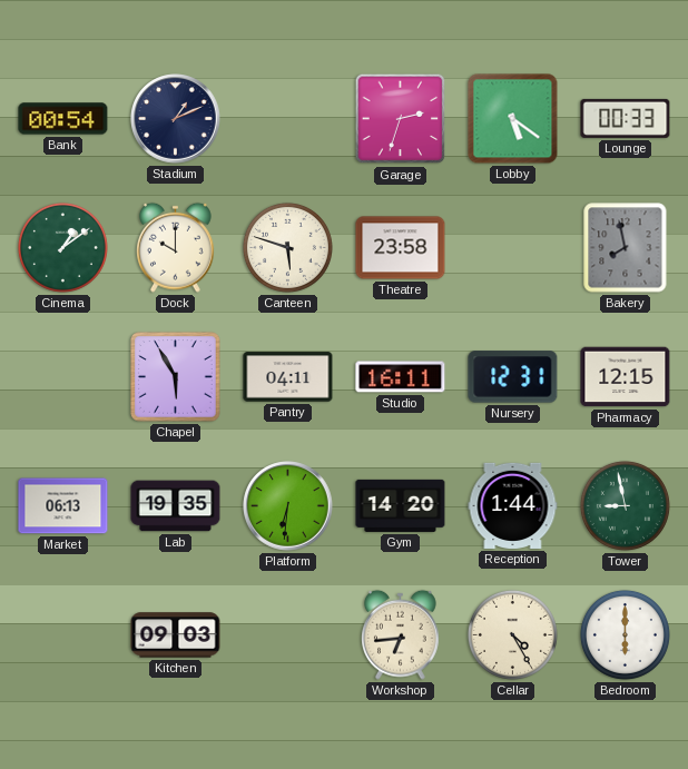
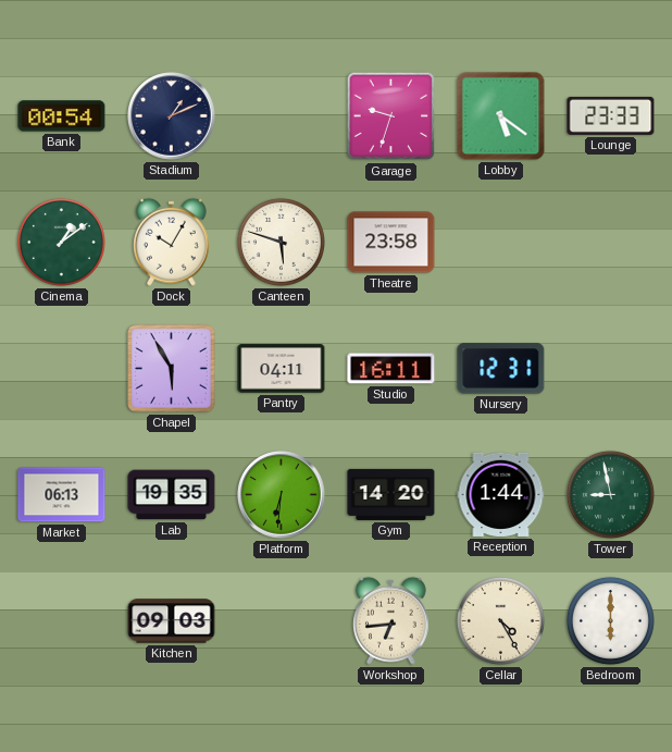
Garage: 2:33 -> 9:33 (391, 116)
Lounge: 00:33 -> 23:33 (611, 115)
Dock: 10:00 -> 10:05 (172, 242)
Bakery: 7:58 -> none (626, 248)
Pharmacy: 12:15 -> none (626, 377)
